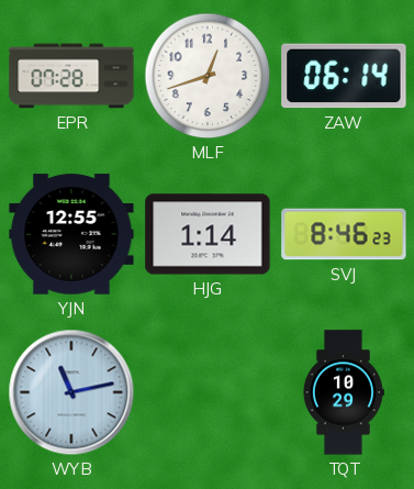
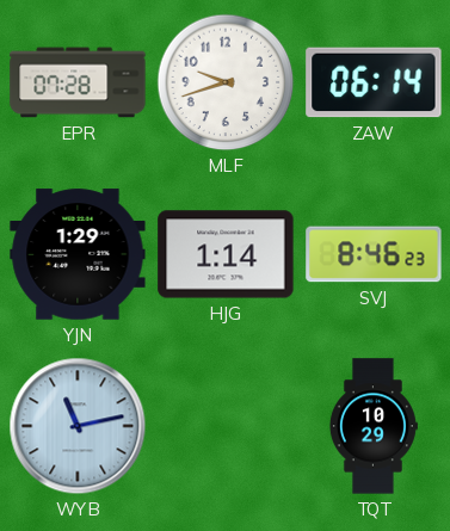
MLF: 12:42 -> 9:42 (226, 82)
YJN: 12:55 -> 1:29 (78, 254)
